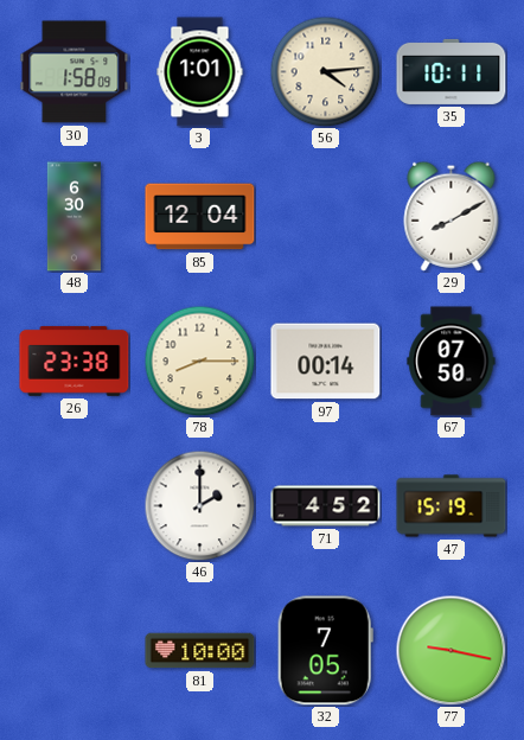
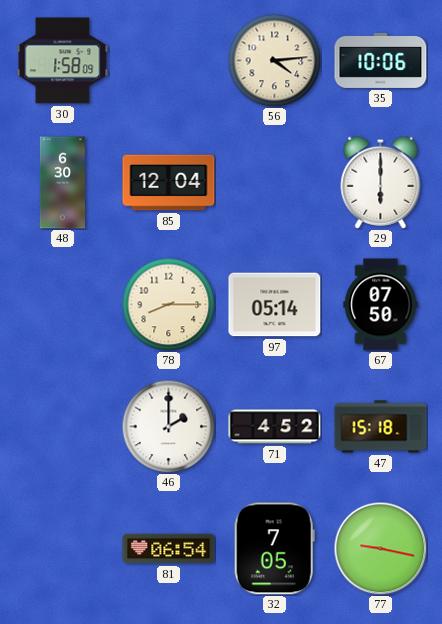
3: 1:01 -> none (200, 72)
35: 10:11 -> 10:06 (381, 60)
29: 8:10 -> 6:00 (381, 182)
26: 23:38 -> none (75, 361)
97: 00:14 -> 05:14 (275, 305)
47: 15:19 -> 15:18 (381, 427)
81: 10:00 -> 06:54 (169, 549)
